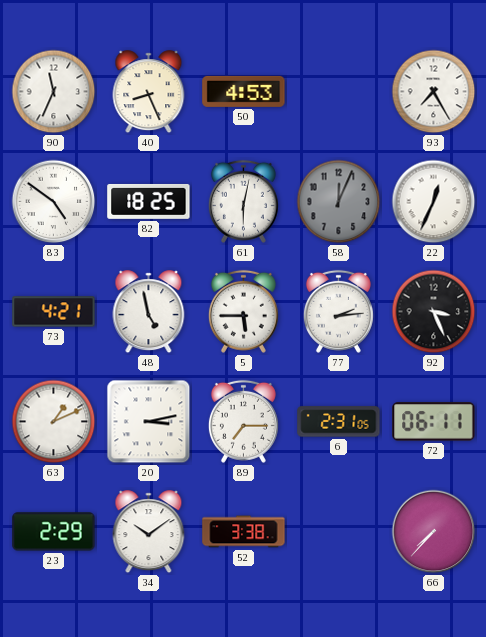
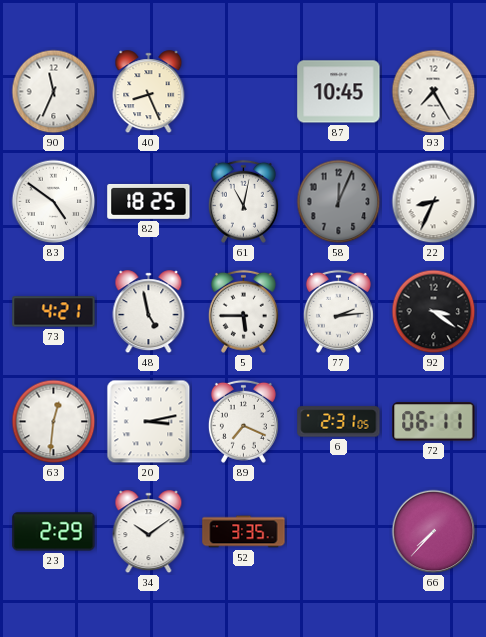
50: 4:53 -> none (244, 91)
87: none -> 10:45 (339, 92)
61: 6:02 -> 11:02 (243, 201)
22: 12:34 -> 8:34 (434, 202)
92: 3:26 -> 3:21 (434, 312)
63: 1:11 -> 12:31 (54, 422)
89: 7:15 -> 7:19 (243, 421)
52: 3:38 -> 3:35 (244, 532)
